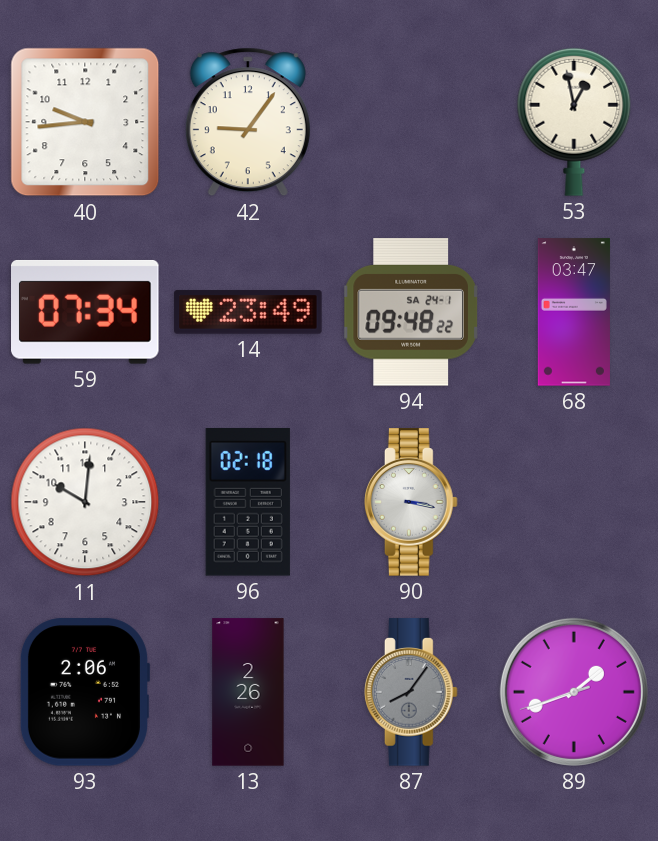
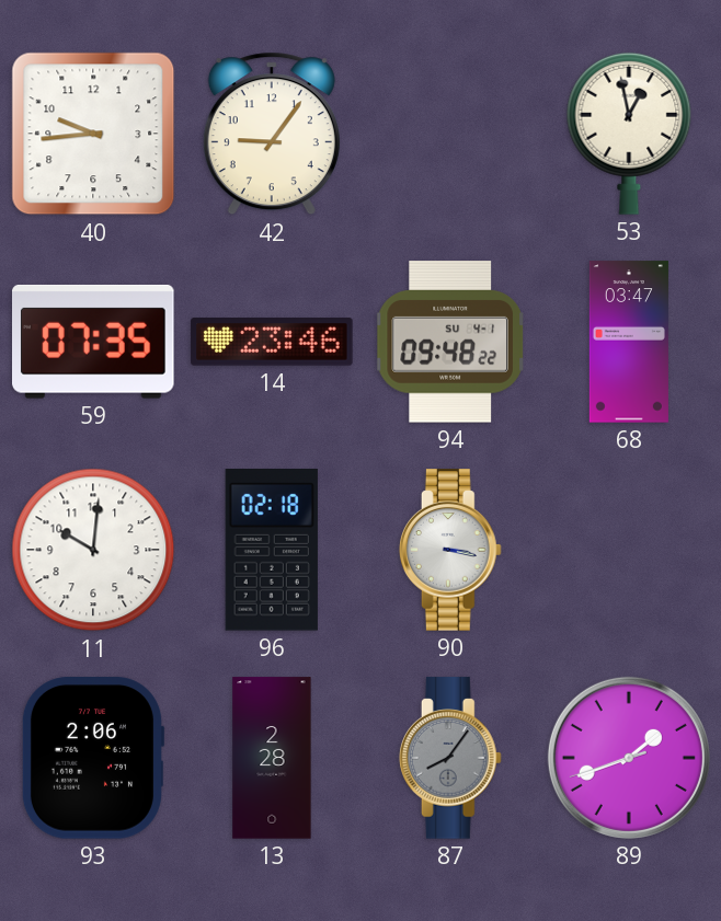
59: 07:34 -> 07:35 (94, 342)
14: 23:49 -> 23:46 (272, 342)
94 date: SA 24-1 -> SU 4-1 (450, 342)
13: 2:26 -> 2:28 (272, 758)
